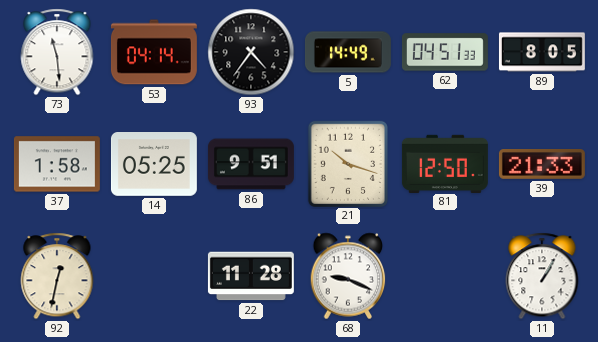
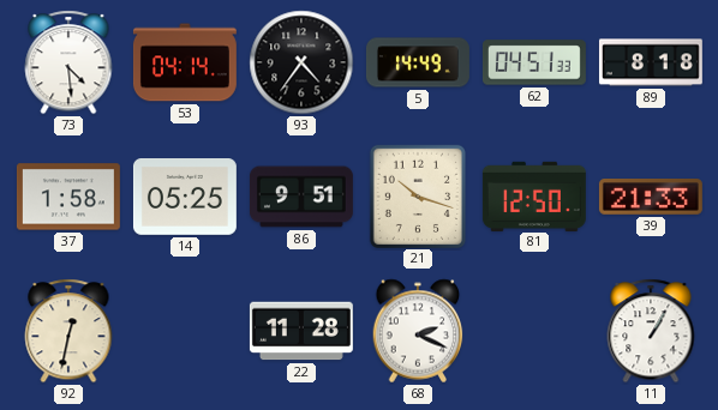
73: 11:29 -> 4:29 (68, 62)
89: 8:05 -> 8:18 (651, 62)
68: 9:19 -> 2:19 (418, 331)
